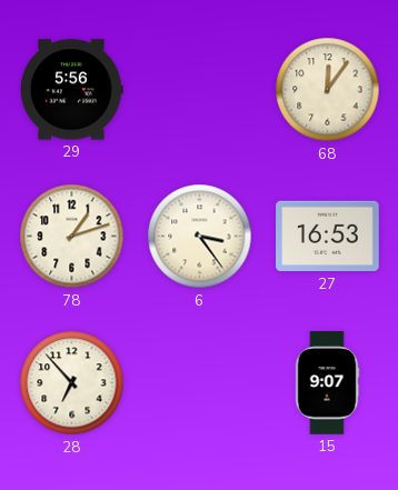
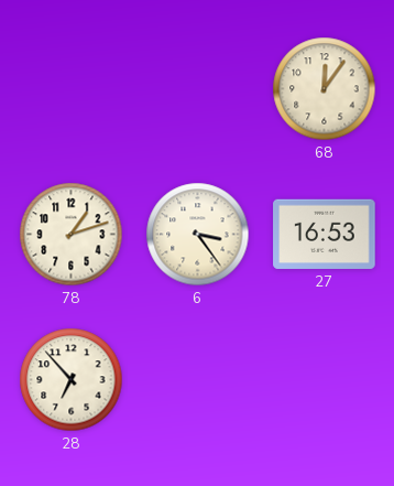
29: 5:56 -> none (72, 90)
15: 9:07 -> none (327, 383)
